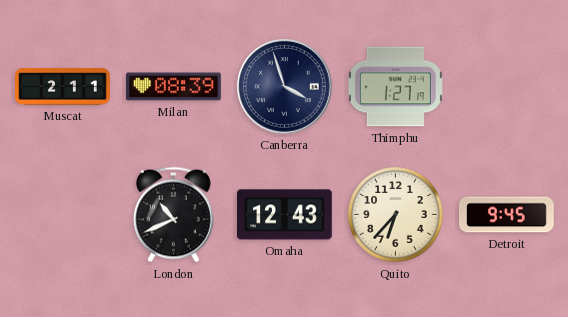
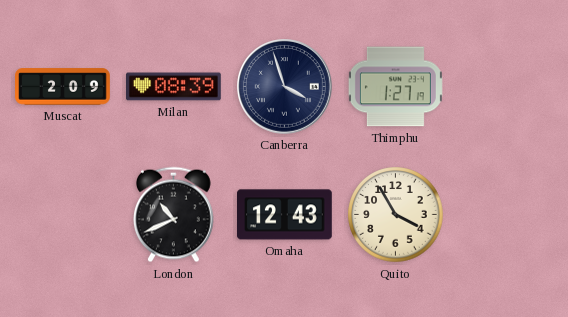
Muscat: 2:11 -> 2:09 (63, 87)
Quito: 6:37 -> 3:55 (396, 215)
Detroit: 9:45 -> none (507, 215)
